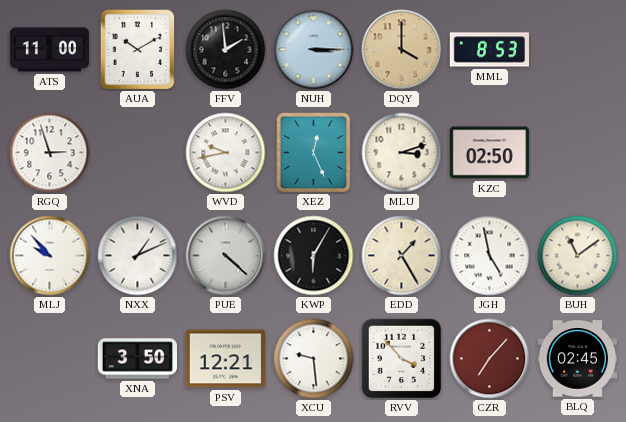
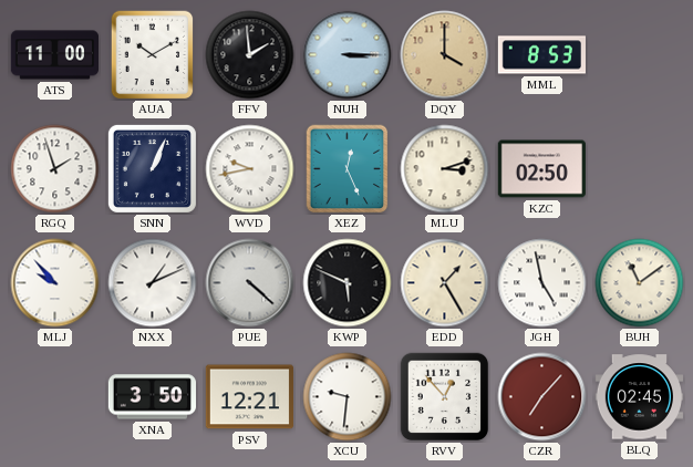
RGQ: 2:57 -> 1:57 (55, 169)
SNN: none -> 1:04 (152, 168)
KWP: 6:05 -> 5:49 (348, 283)
XCU: 9:29 -> 9:31 (348, 397)
RVV: 3:53 -> 12:53 (445, 397)
